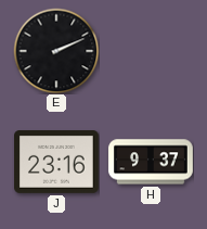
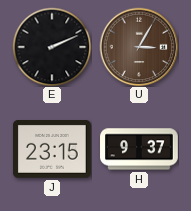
U: none -> 3:05 (139, 47)
J: 23:16 -> 23:15 (53, 150)
